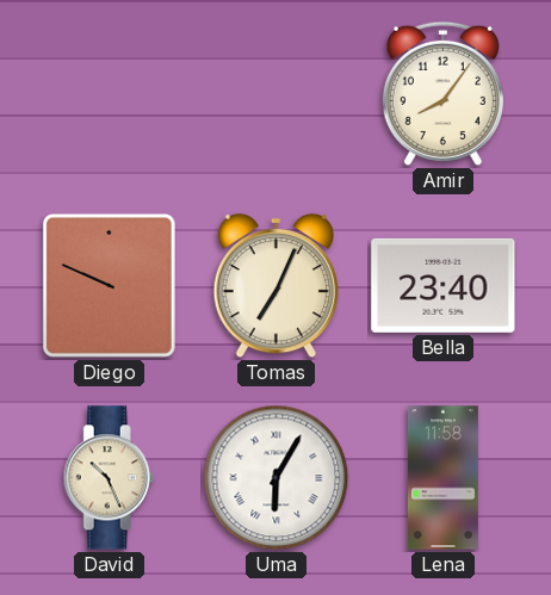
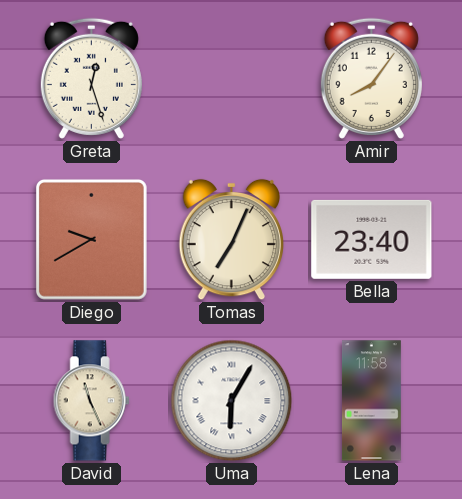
Greta: none -> 12:27 (91, 78)
Diego: 9:49 -> 9:40 (91, 239)
David: 10:26 -> 11:26 (91, 401)
